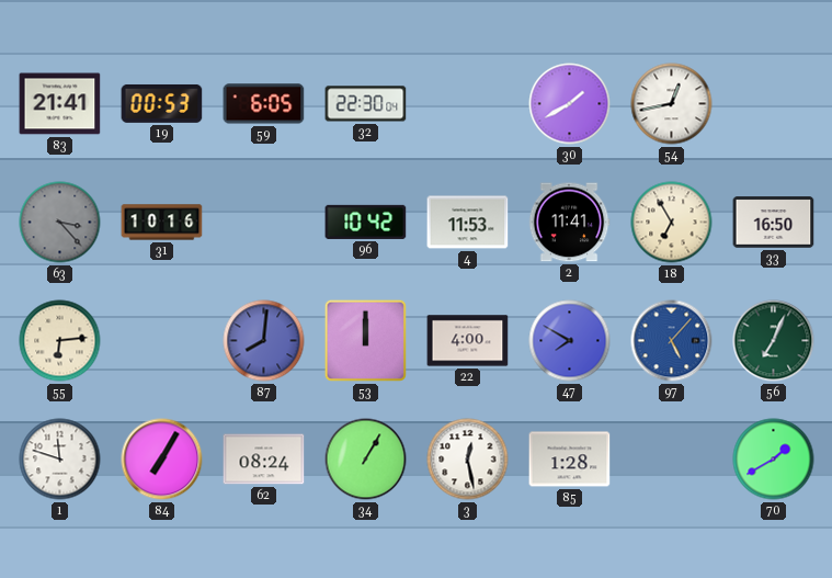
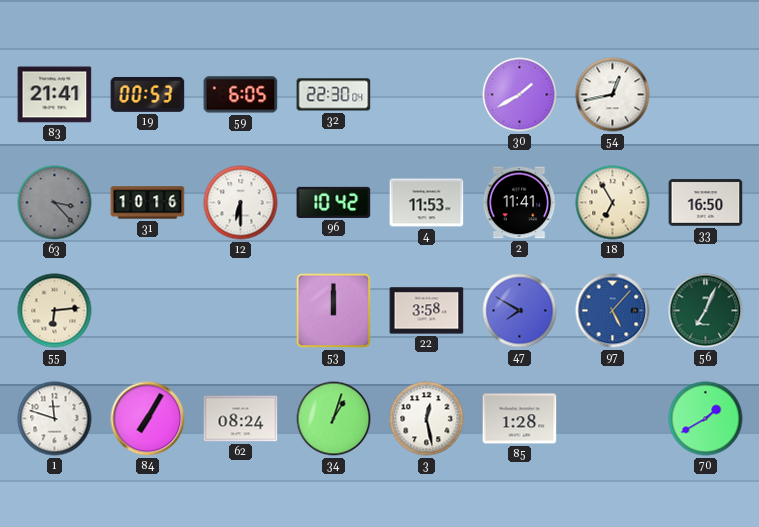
12: none -> 6:30 (241, 203)
87: 8:01 -> none (264, 341)
22: 4:00 -> 3:58 (427, 311)
34: 1:05 -> 1:03 (334, 419)
